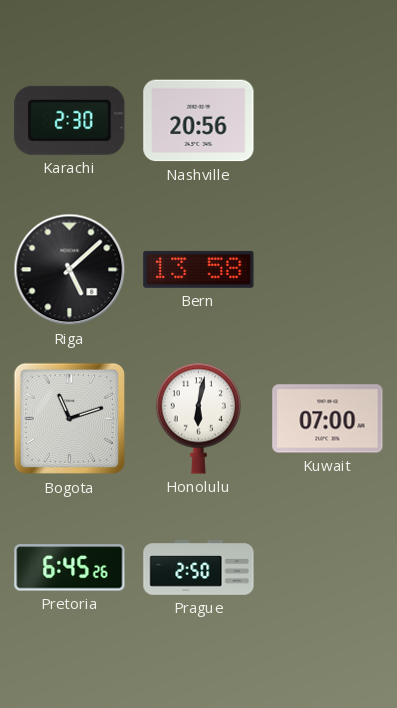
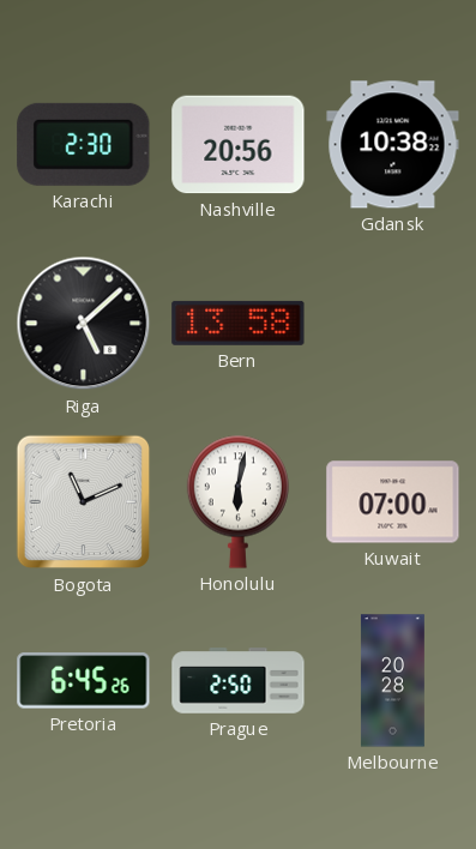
Gdansk: none -> 10:38 (393, 145)
Bogota: 11:12 -> 11:11 (84, 502)
Melbourne: none -> 20:28 (392, 681)
